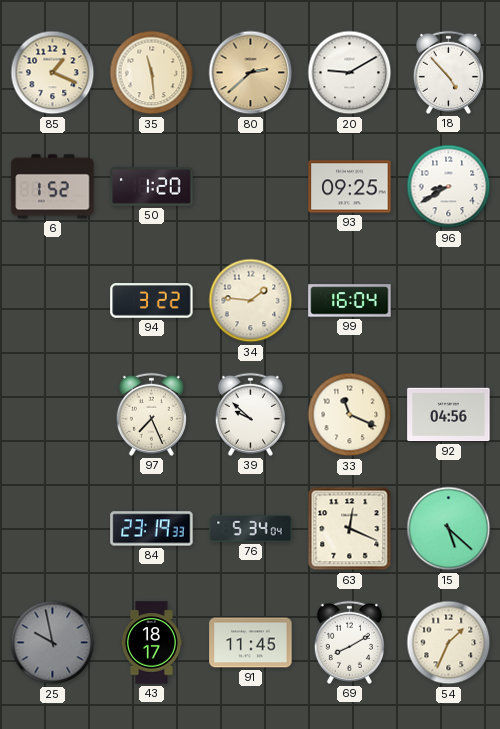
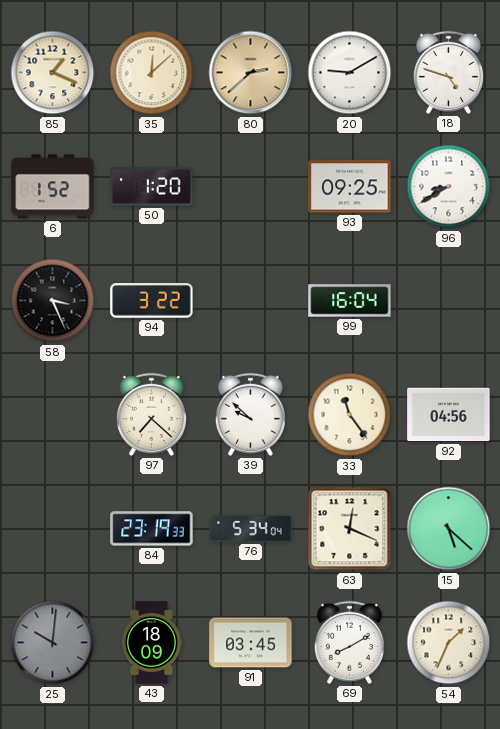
35: 11:29 -> 12:08 (152, 73)
18: 4:53 -> 4:48 (448, 72)
58: none -> 3:26 (53, 301)
34: 1:46 -> none (251, 301)
97: 7:26 -> 7:22 (151, 414)
33: 11:19 -> 11:24 (350, 415)
25: 9:58 -> 10:01 (53, 643)
43: 18:17 -> 18:09 (151, 643)
91: 11:45 -> 03:45 (251, 643)
